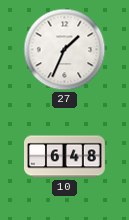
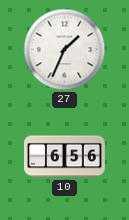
10: 6:48 -> 6:56 (65, 157)
